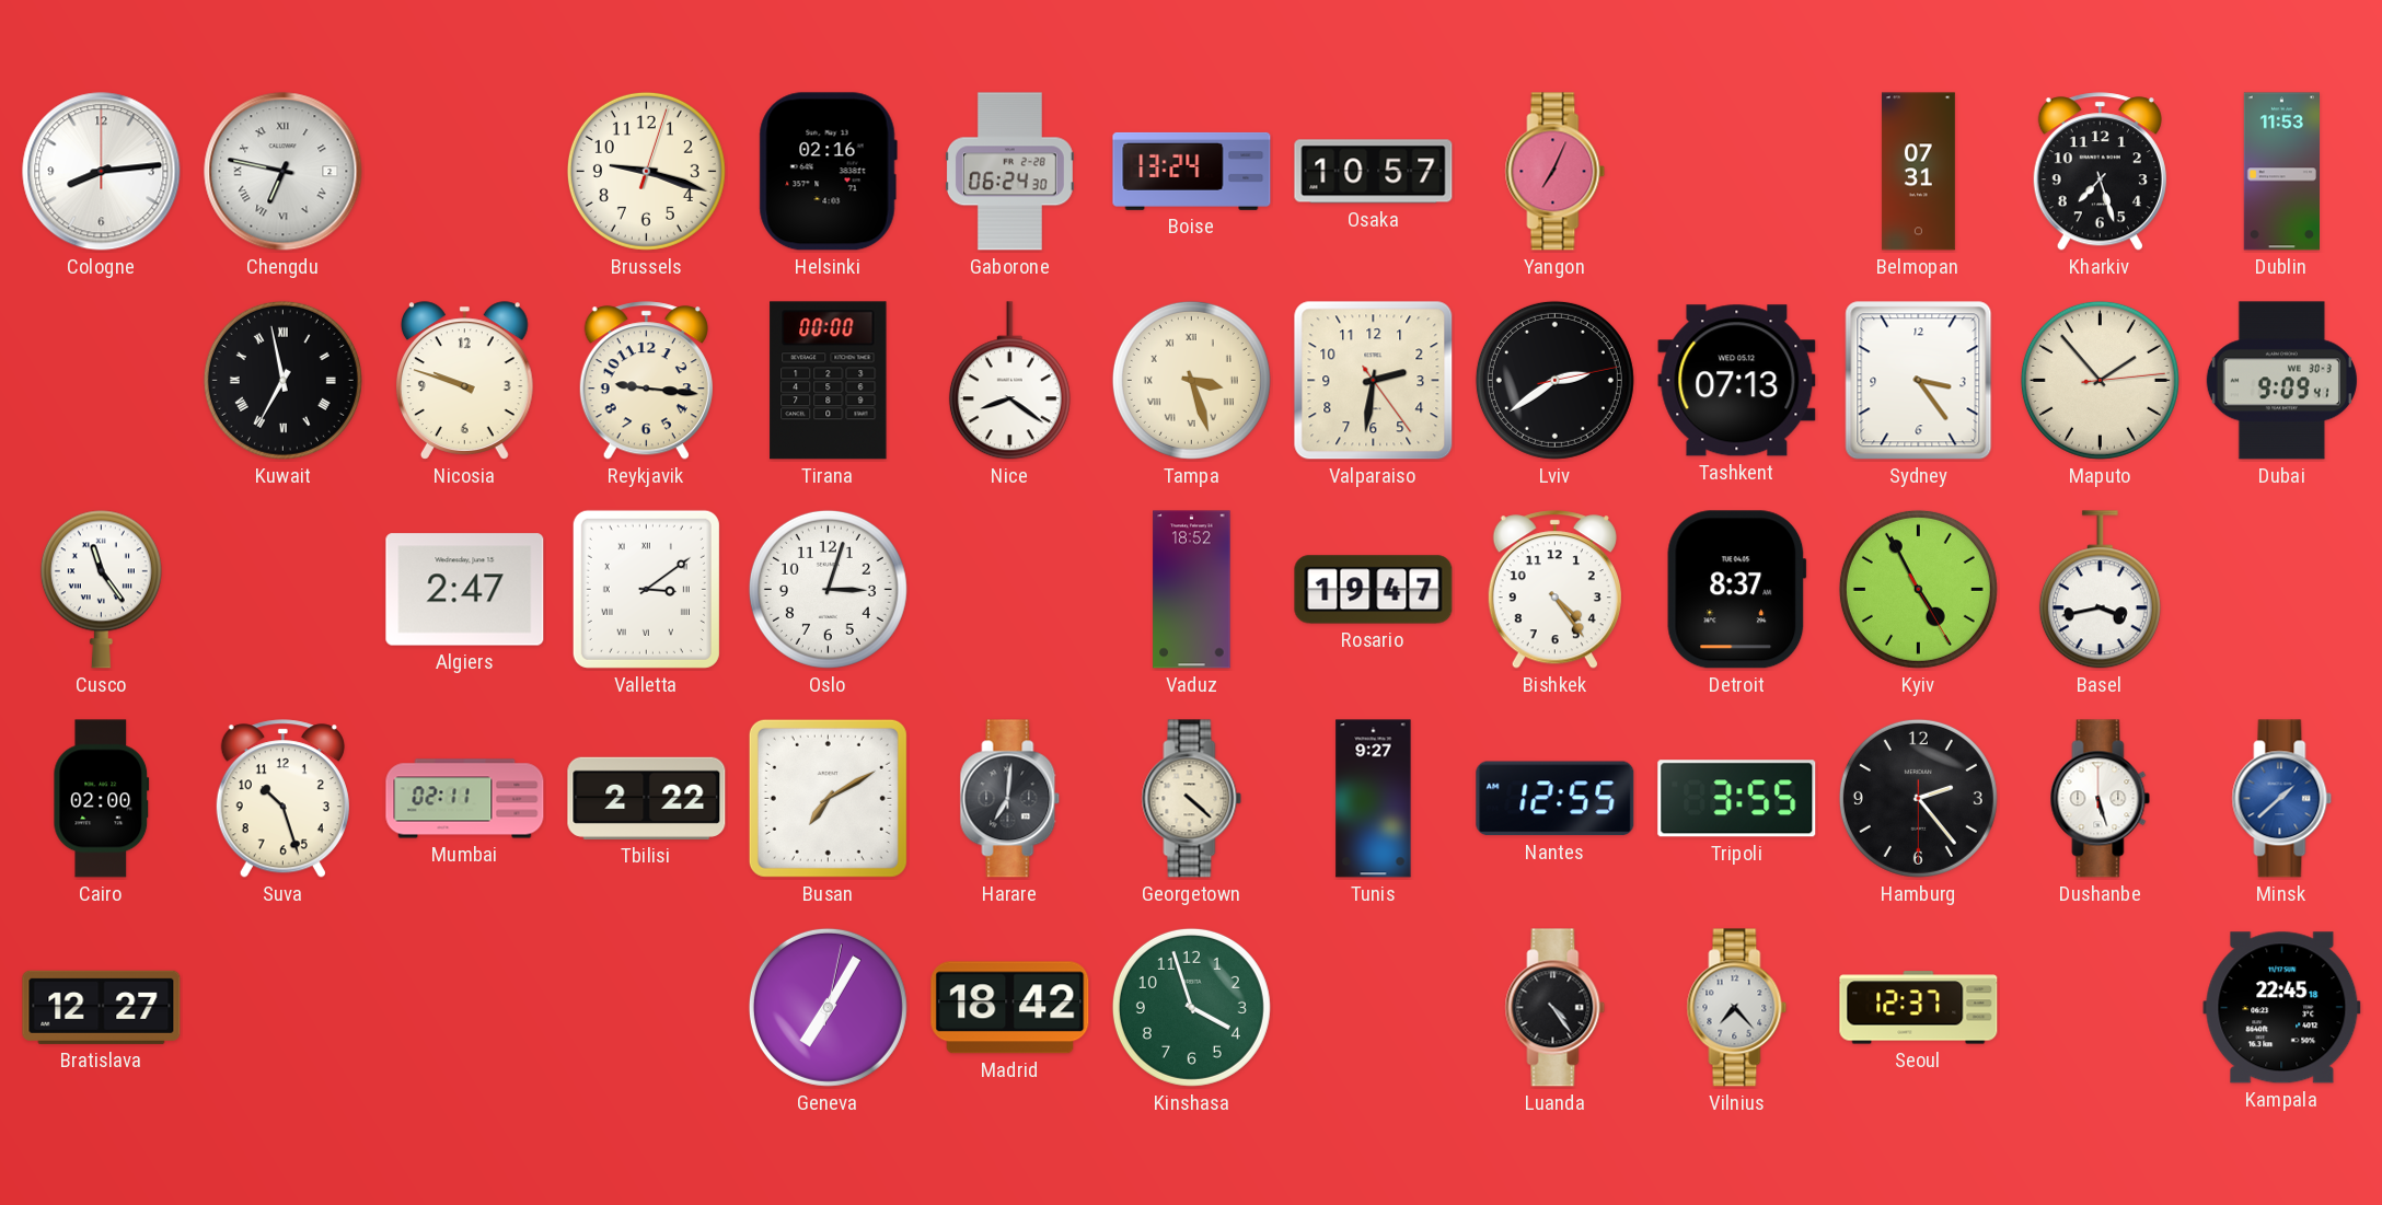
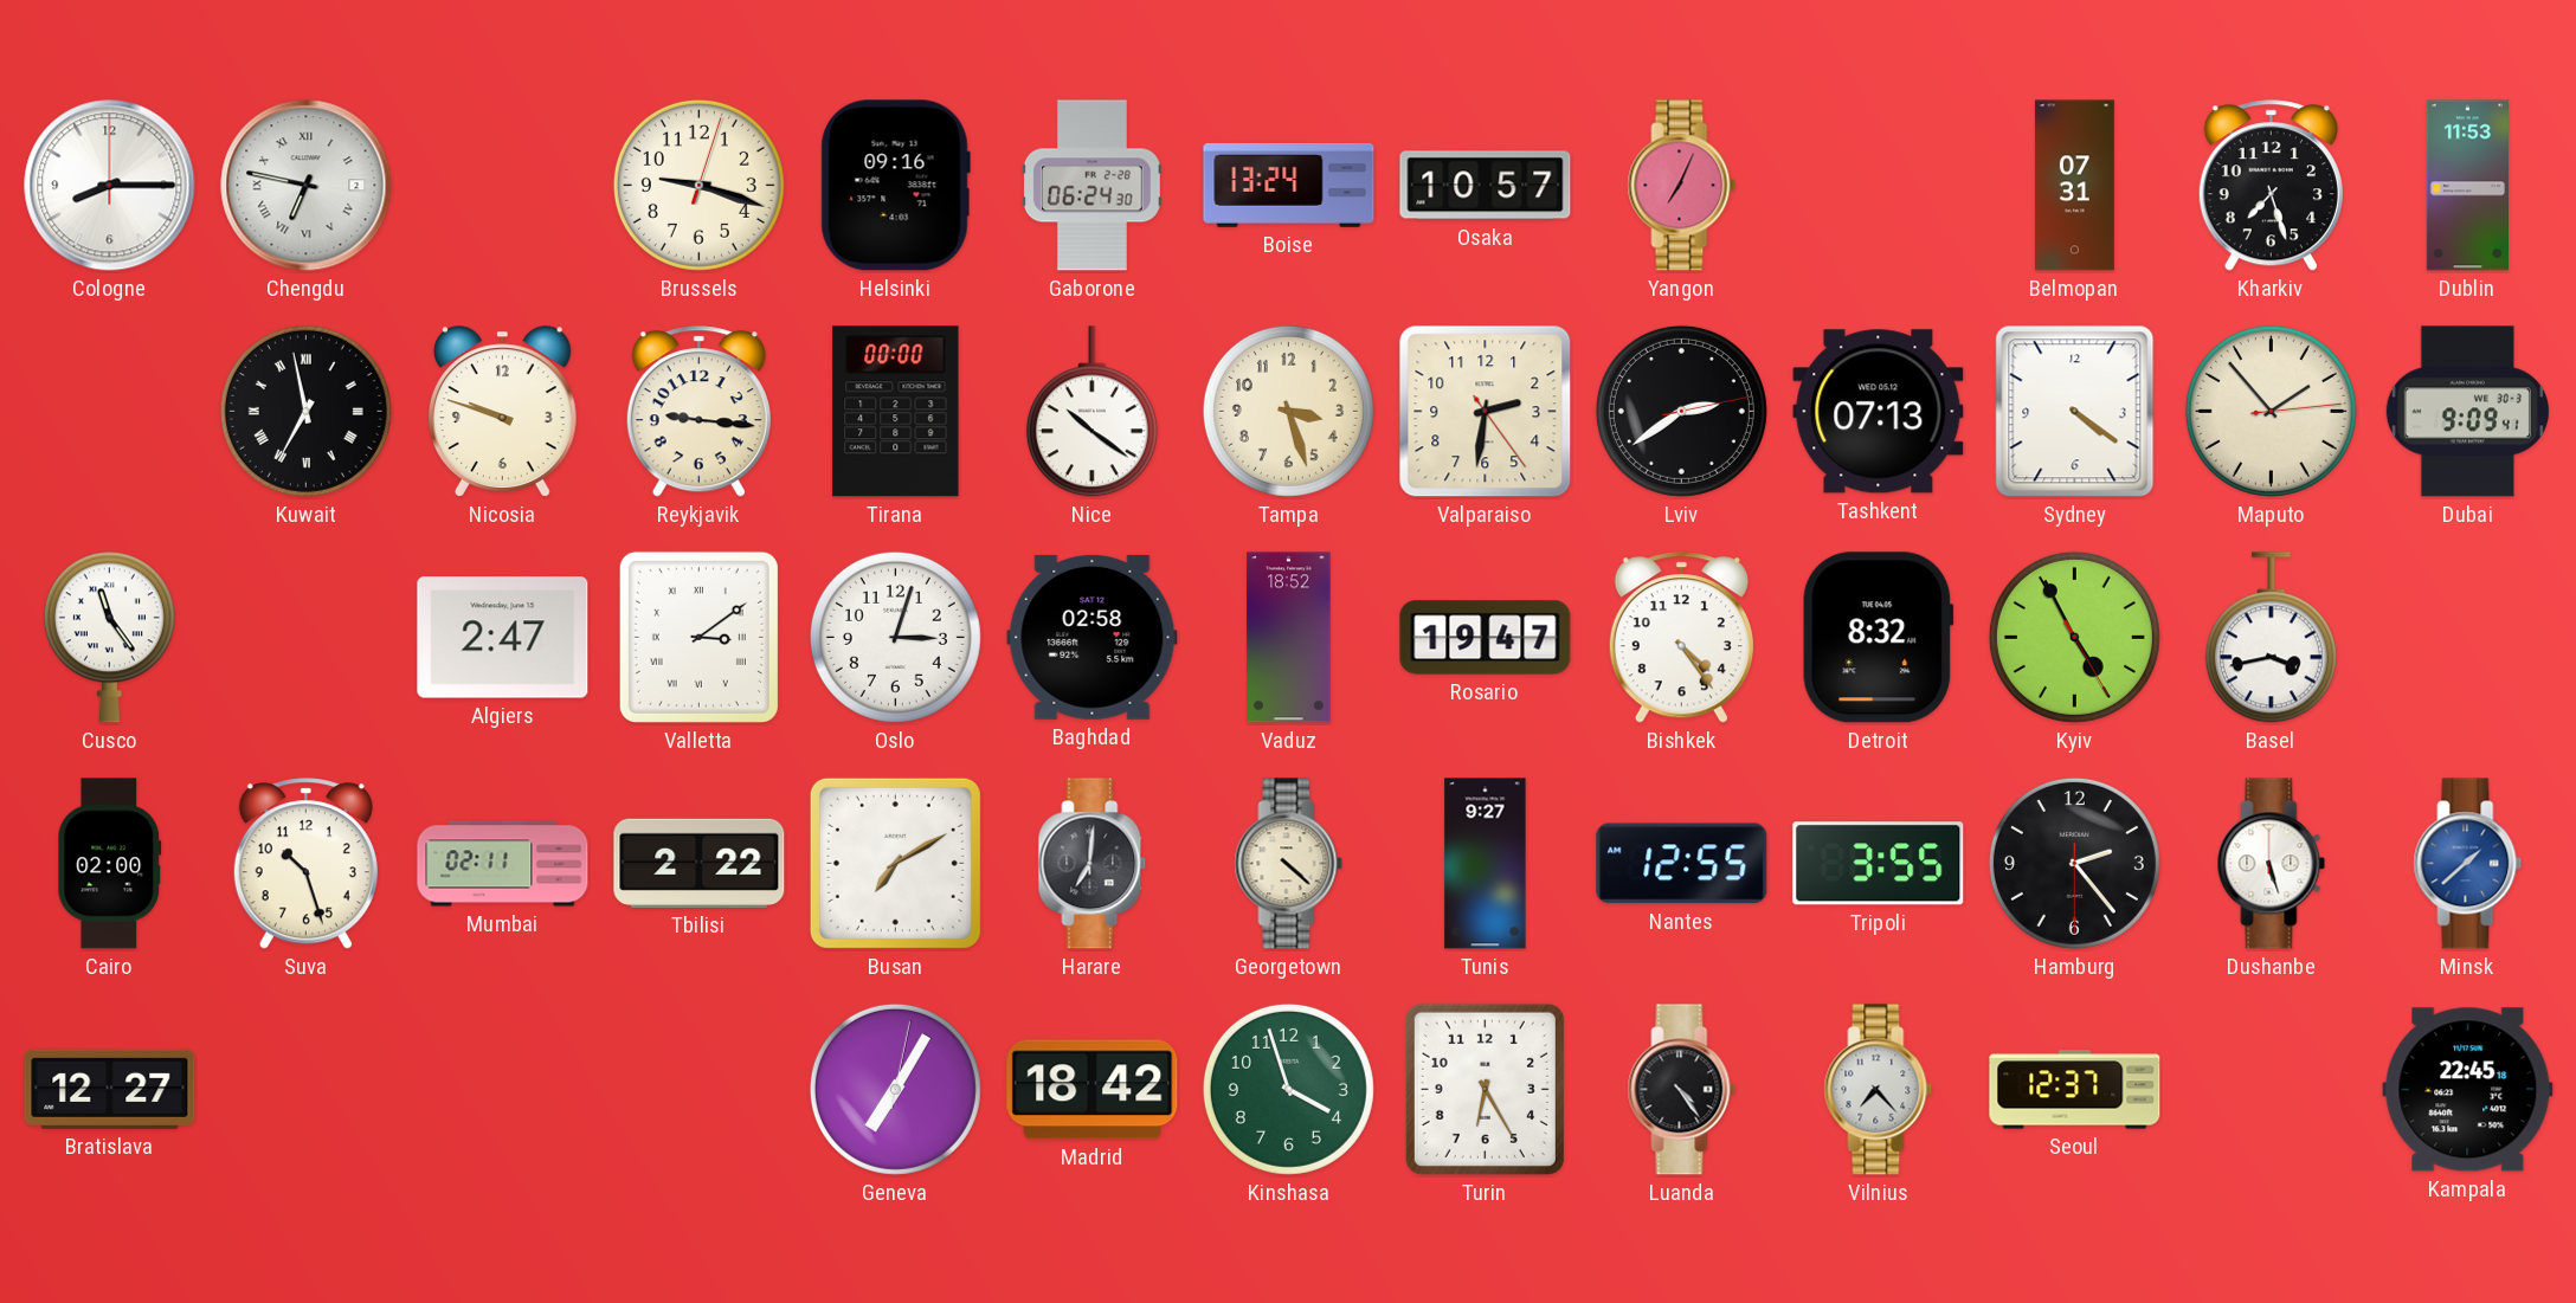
Cologne: 8:14 -> 8:15 (110, 186)
Helsinki: 02:16 -> 09:16 (895, 186)
Nice: 8:21 -> 10:21 (1091, 412)
Tampa numerals: Roman -> Arabic (1288, 411)
Sydney: 3:24 -> 4:21 (2075, 412)
Baghdad: none -> 02:58 (1093, 637)
Detroit: 8:37 -> 8:32 (1879, 638)
Turin: none -> 6:25 (1485, 1089)
